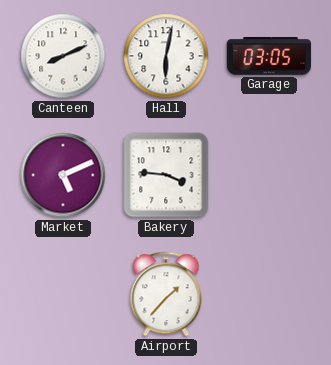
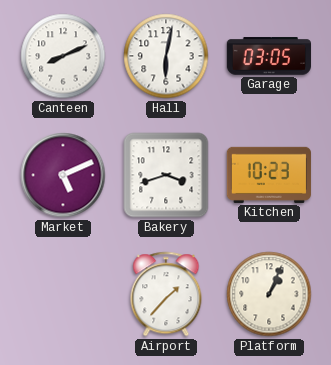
Bakery: 3:46 -> 3:42 (166, 175)
Kitchen: none -> 10:23 (269, 175)
Platform: none -> 1:04 (269, 294)
